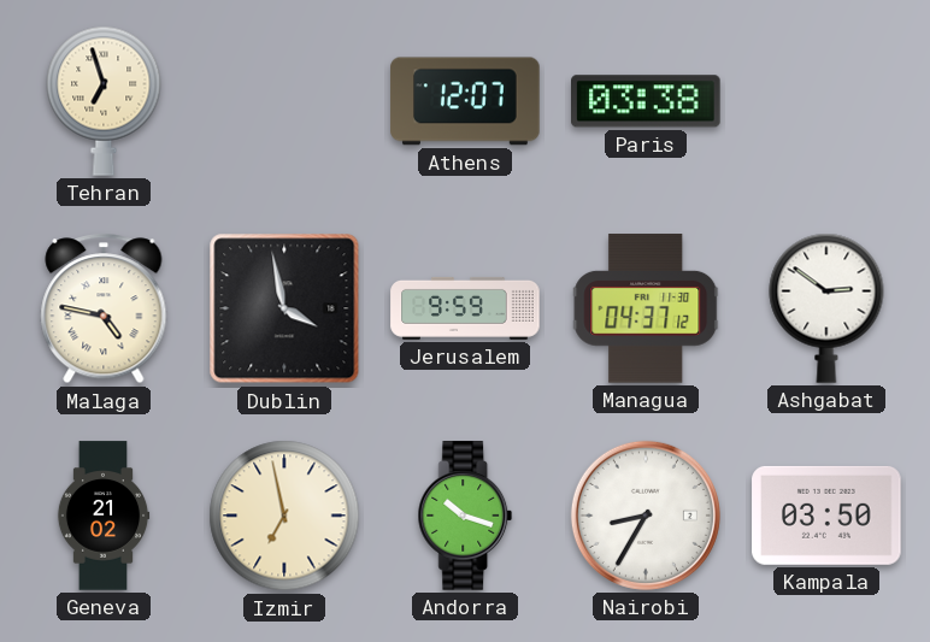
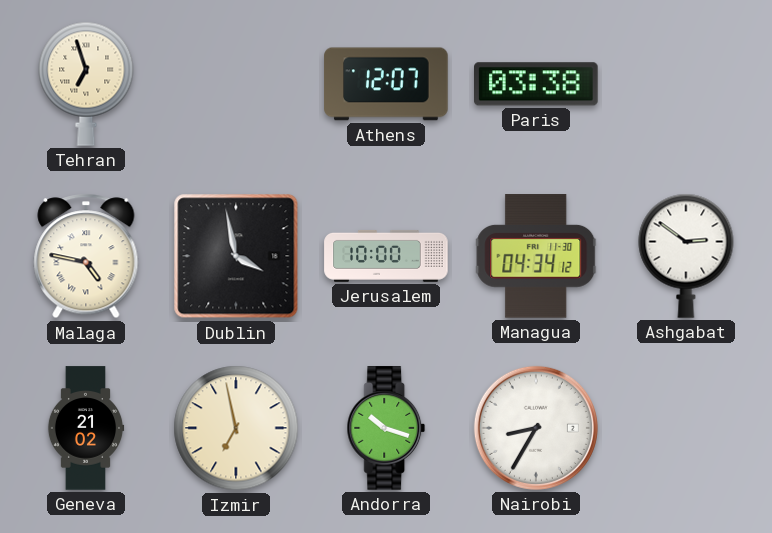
Jerusalem: 9:59 -> 10:00 (386, 256)
Managua: 04:37 -> 04:34 (536, 256)
Kampala: 03:50 -> none (826, 516)
